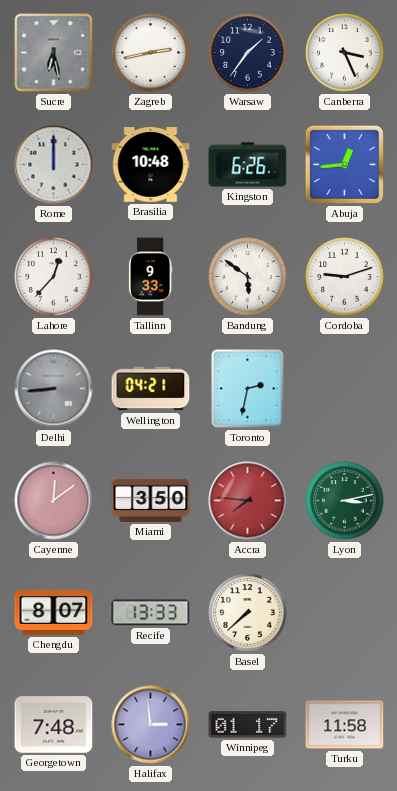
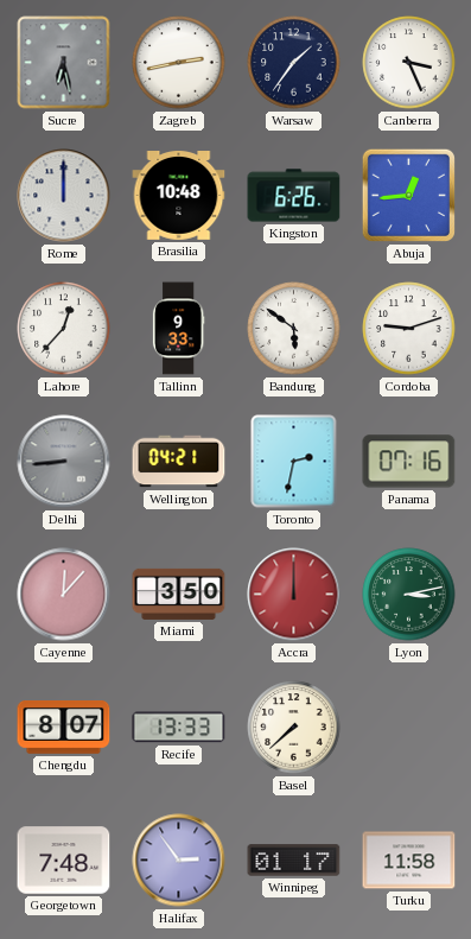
Panama: none -> 07:16 (409, 462)
Cayenne: 12:09 -> 12:07 (64, 595)
Accra: 7:46 -> 12:00 (294, 595)
Halifax: 2:59 -> 2:54 (179, 861)
